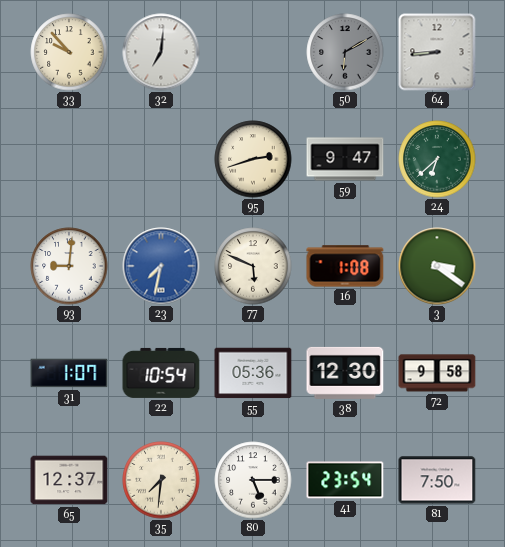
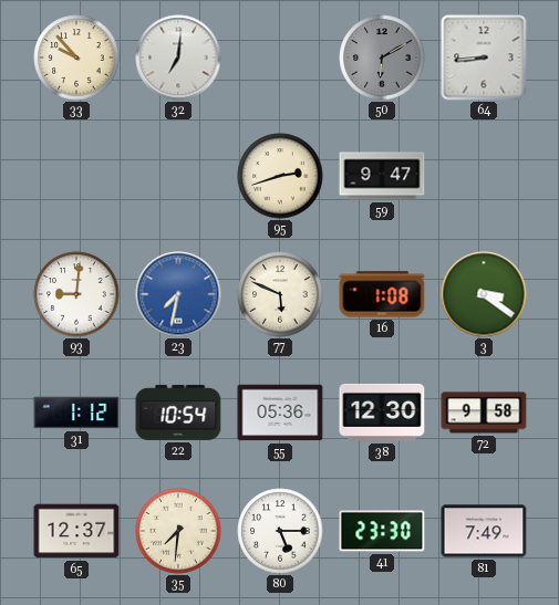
24: 6:38 -> none (437, 159)
31: 1:07 -> 1:12 (76, 413)
41: 23:54 -> 23:30 (382, 531)
81: 7:50 -> 7:49 (484, 531)
